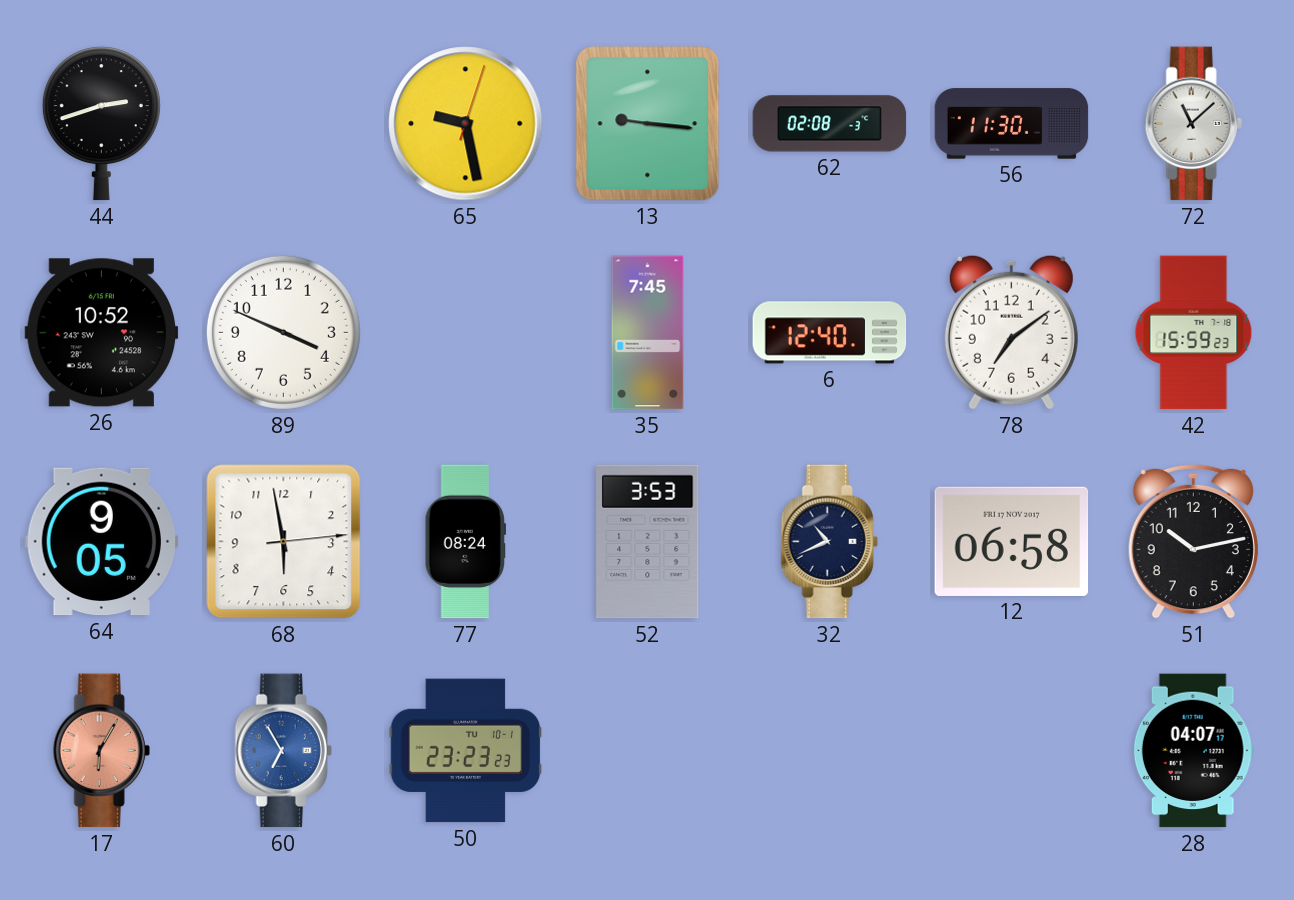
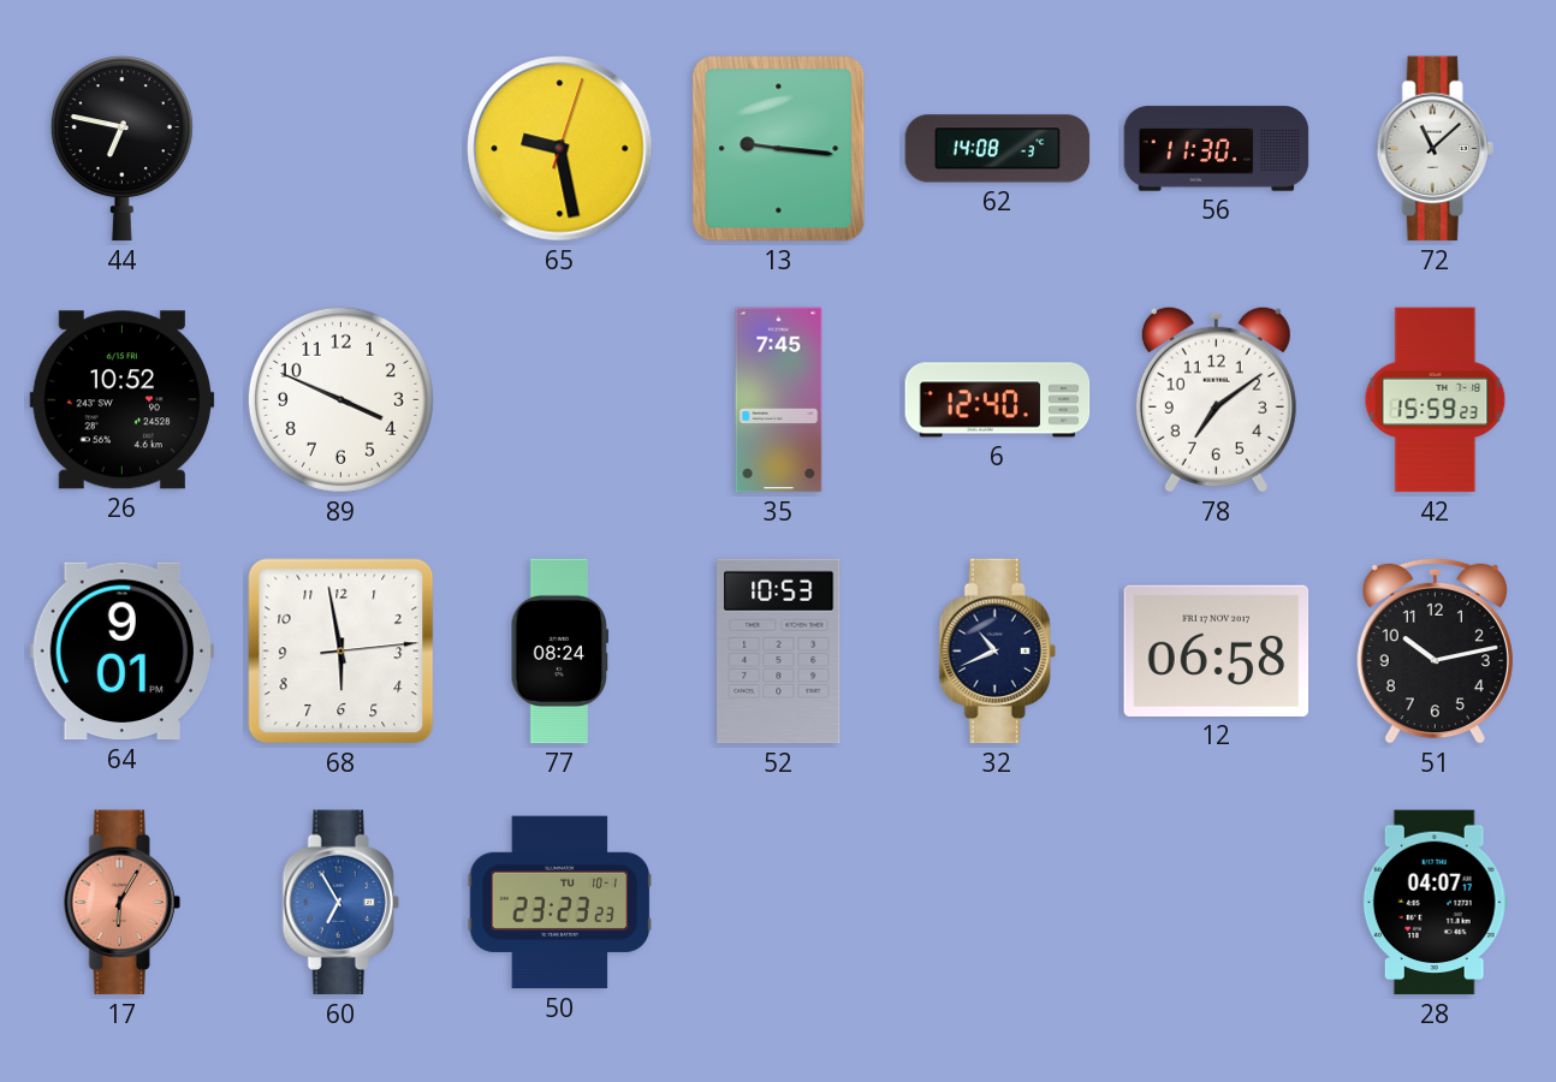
44: 2:42 -> 6:47 (121, 149)
62: 02:08 -> 14:08 (998, 149)
64: 9:05 -> 9:01 (123, 652)
52: 3:53 -> 10:53 (779, 652)
